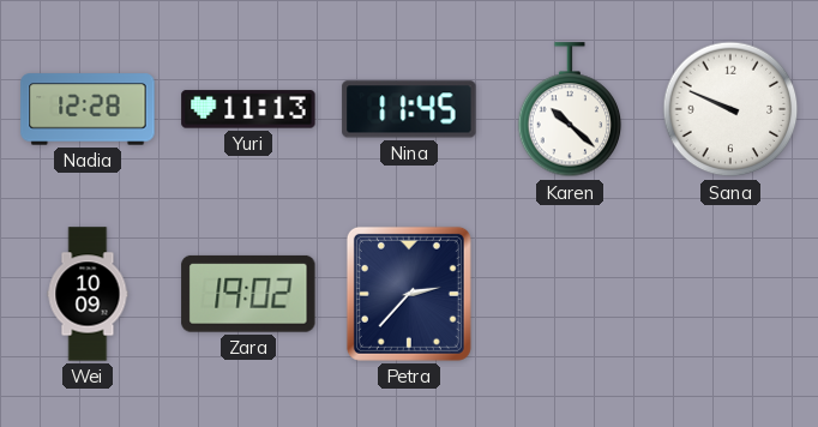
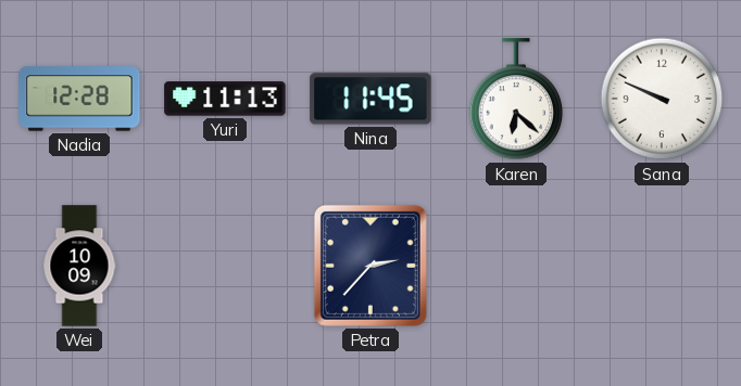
Karen: 10:22 -> 6:22 (516, 100)
Zara: 19:02 -> none (248, 294)
